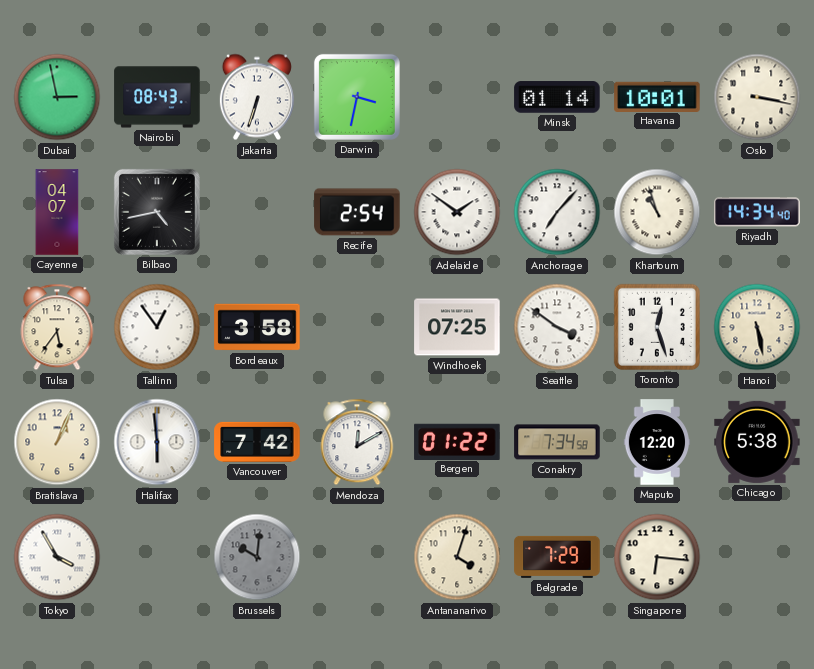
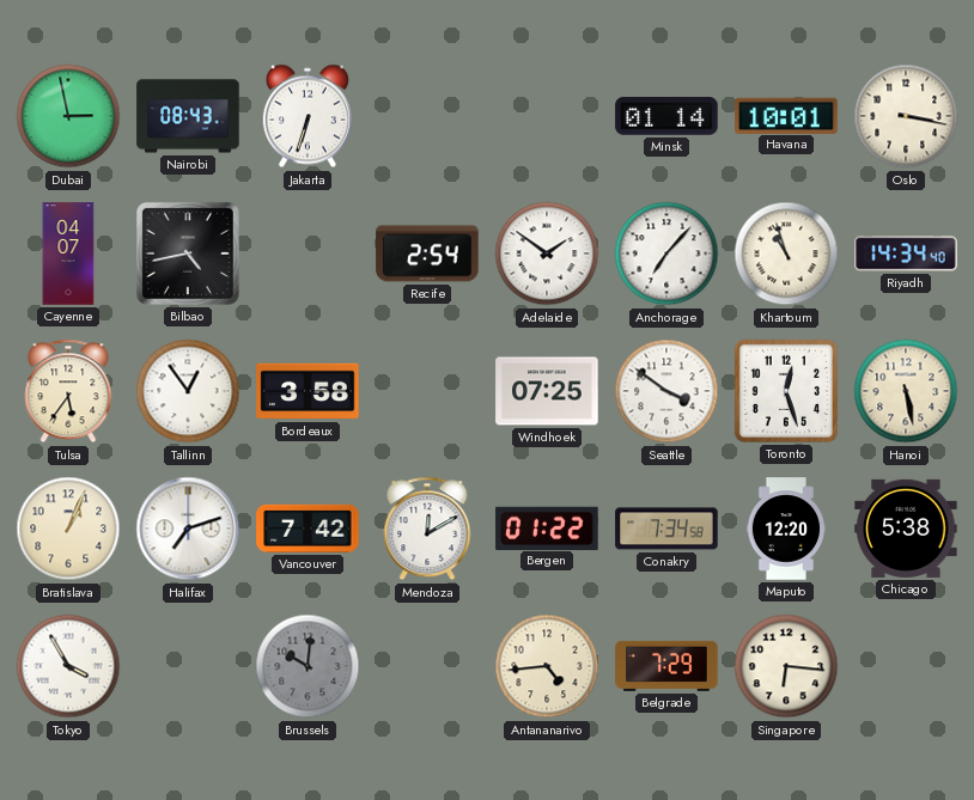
Darwin: 3:32 -> none (357, 97)
Halifax: 5:59 -> 7:12 (188, 529)
Antananarivo: 4:03 -> 4:44 (547, 666)
